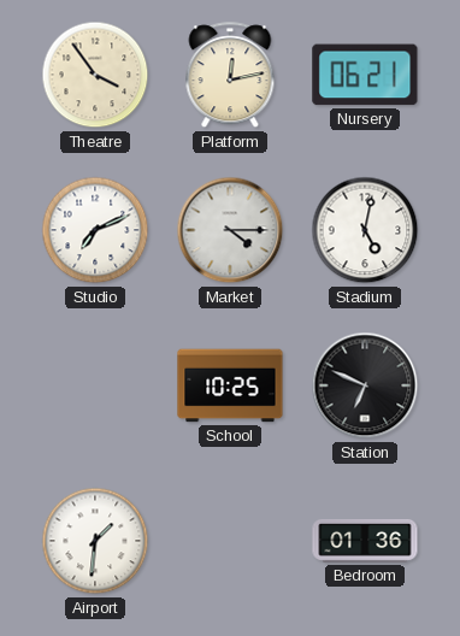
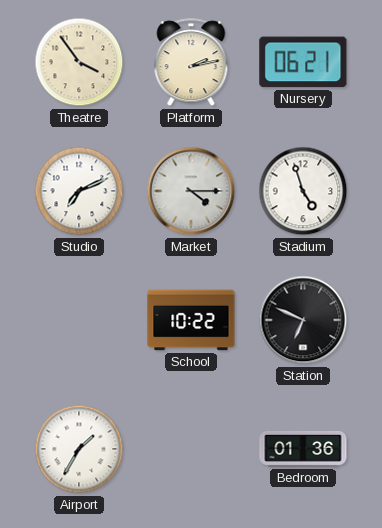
Platform: 12:13 -> 2:13 (191, 63)
Stadium: 5:02 -> 4:57 (303, 191)
School: 10:25 -> 10:22 (191, 320)
Airport: 1:31 -> 1:35 (79, 449)
